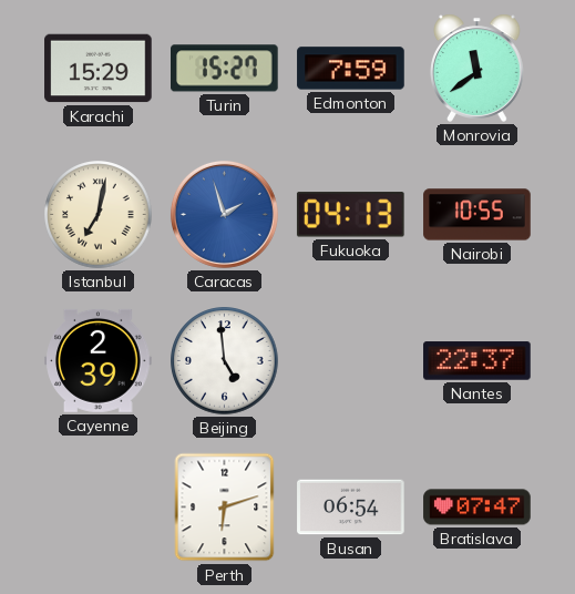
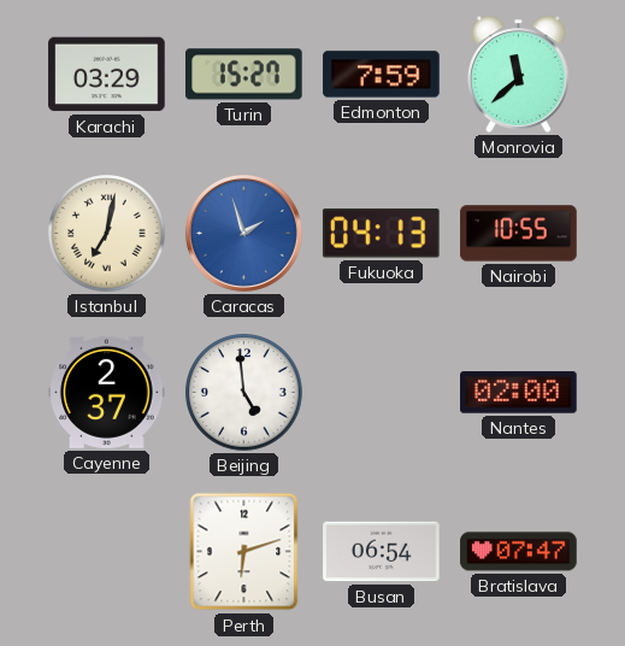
Karachi: 15:29 -> 03:29 (107, 75)
Monrovia: 11:39 -> 11:38 (519, 74)
Cayenne: 2:39 -> 2:37 (107, 392)
Nantes: 22:37 -> 02:00 (519, 393)
